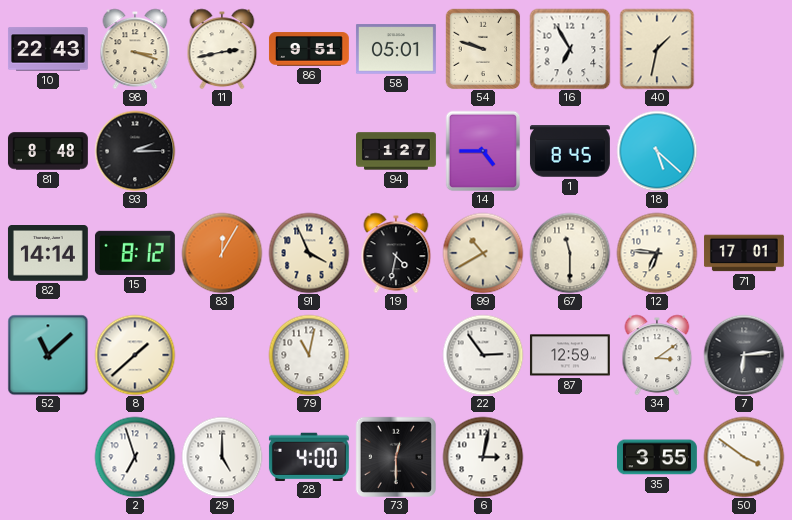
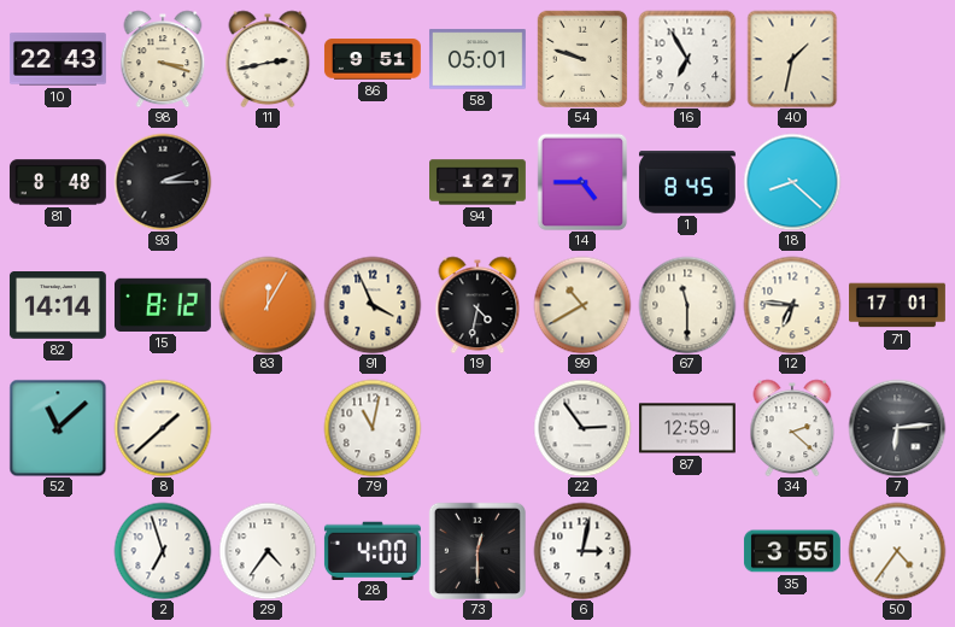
18: 5:22 -> 8:22 (792, 182)
34: 3:09 -> 2:22 (792, 428)
29: 5:00 -> 4:36 (268, 551)
50: 3:51 -> 4:36 (897, 551)
